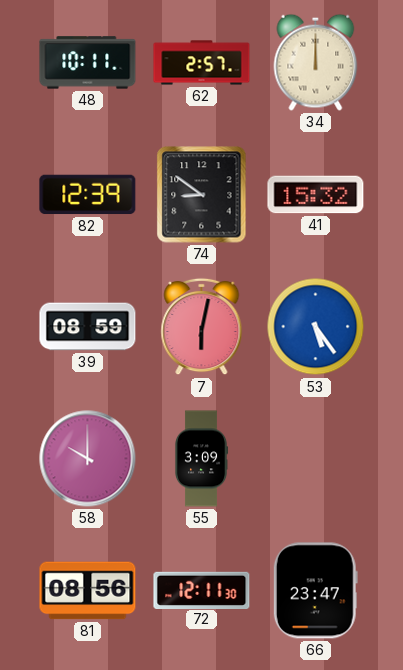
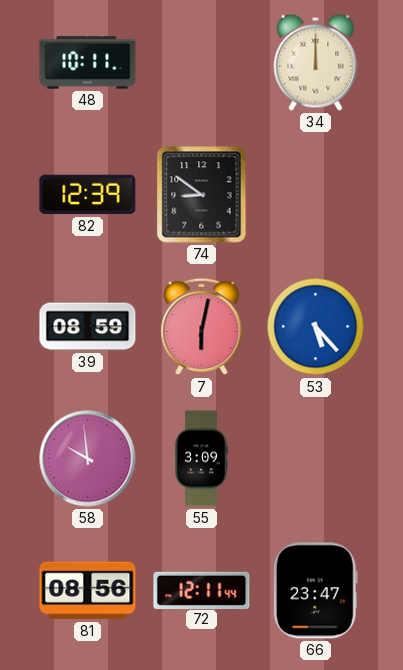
62: 2:57 -> none (202, 63)
41: 15:32 -> none (316, 195)
53: 5:24 -> 5:23 (316, 327)
58: 10:00 -> 9:59 (88, 459)
72: 12:11:30 -> 12:11:44 (202, 590)
